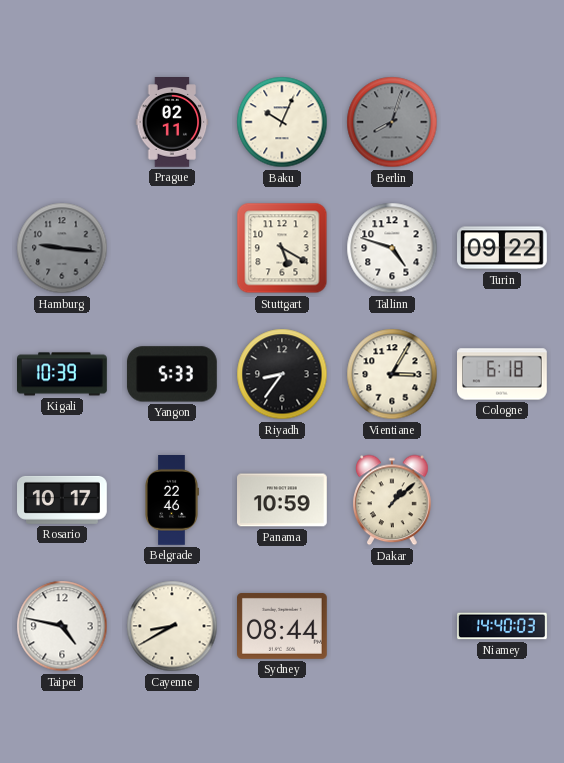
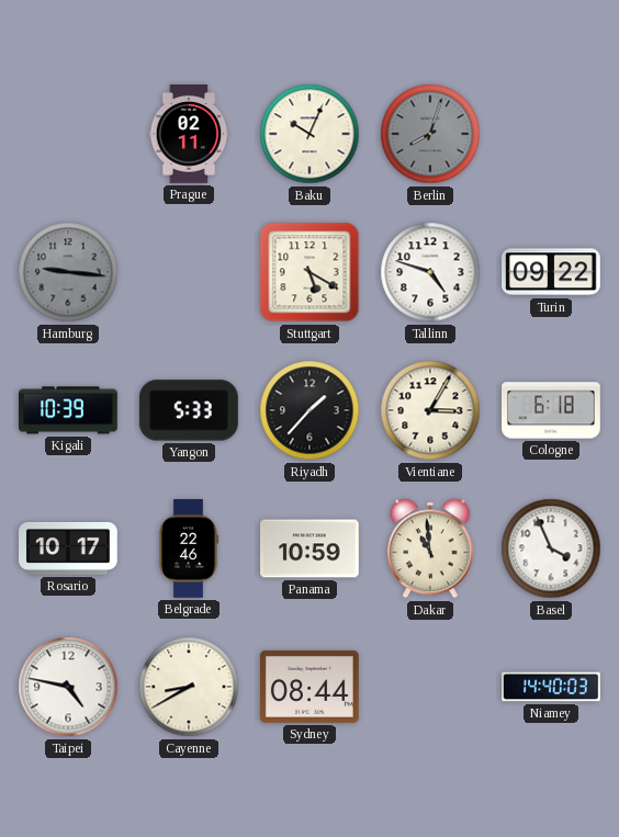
Riyadh: 8:36 -> 1:37 (309, 410)
Dakar: 1:08 -> 10:59 (430, 548)
Basel: none -> 3:56 (551, 548)
